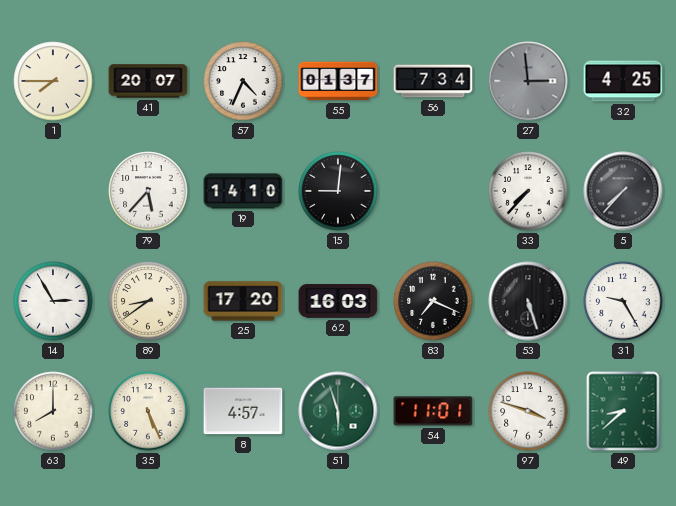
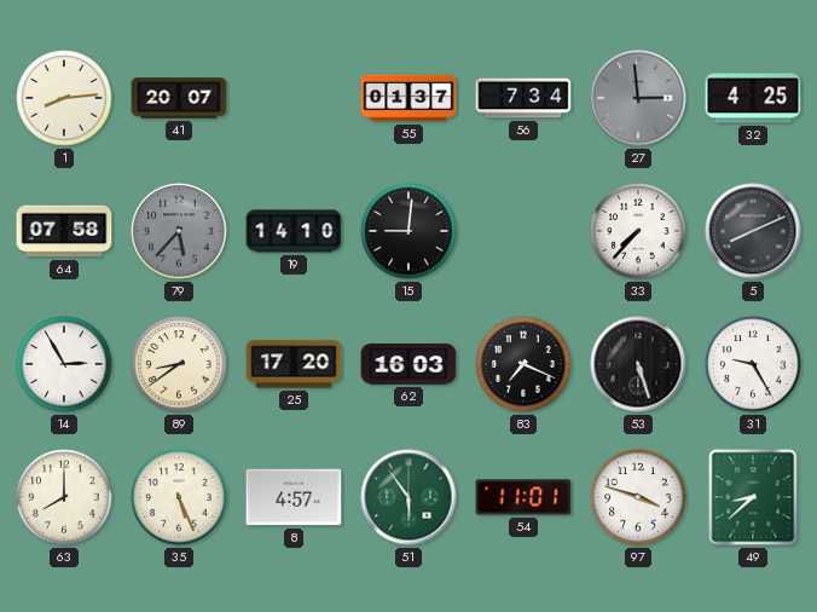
1: 7:45 -> 8:14 (64, 98)
57: 4:34 -> none (243, 81)
64: none -> 07:58 (64, 231)
79 dial: white -> grey (179, 231)
5: 7:37 -> 8:11 (753, 231)
51: 5:57 -> 5:54 (408, 497)
